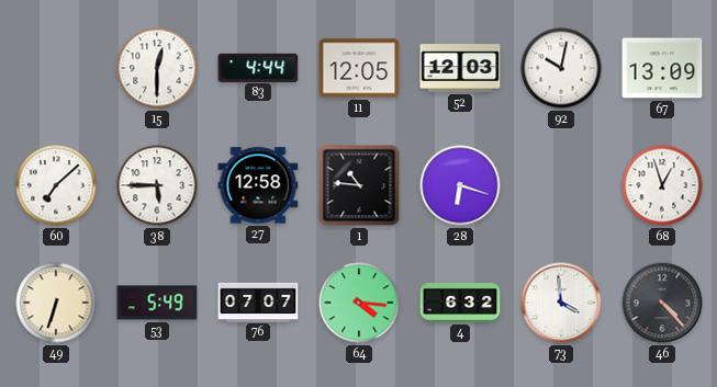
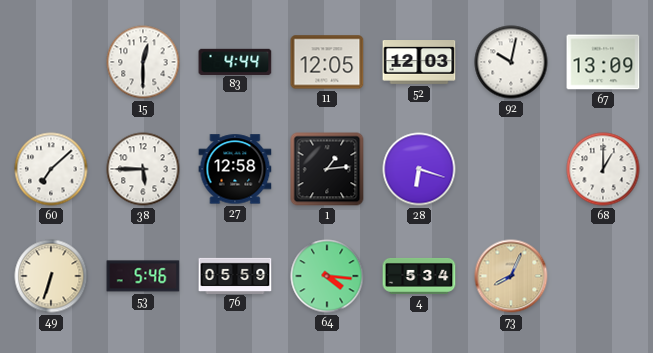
1: 10:46 -> 1:14 (327, 169)
68: 12:57 -> 1:00 (603, 169)
53: 5:49 -> 5:46 (143, 276)
76: 07:07 -> 05:59 (235, 275)
4: 6:32 -> 5:34 (419, 276)
73: 3:59 -> 8:04 (511, 276)
73 dial: white -> champagne (511, 276)
46: 4:23 -> none (662, 303)
